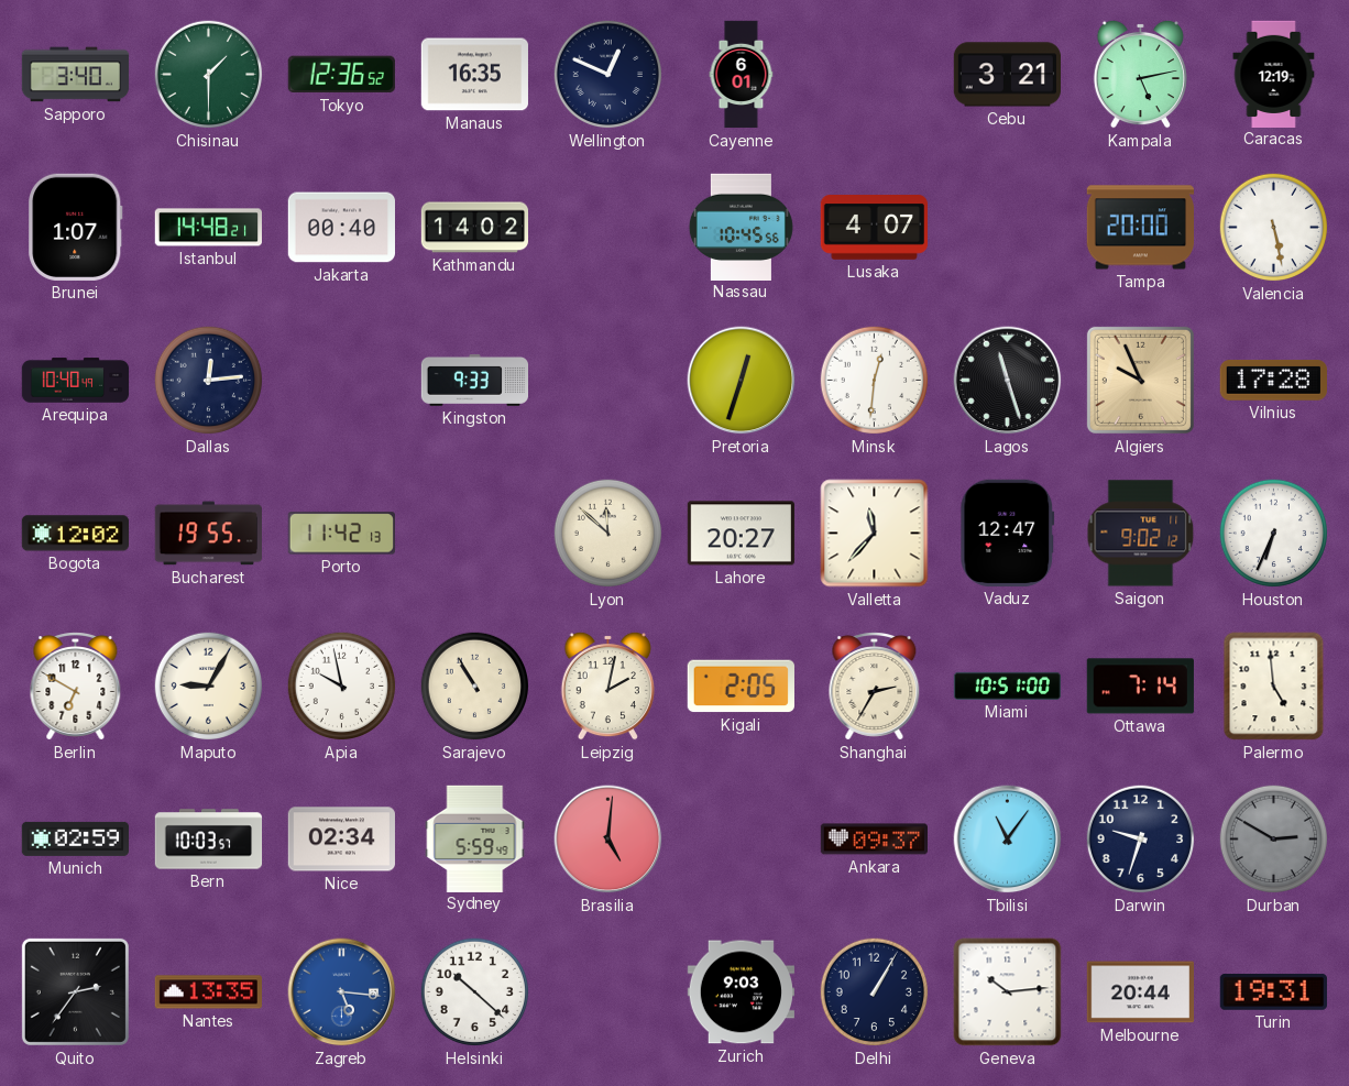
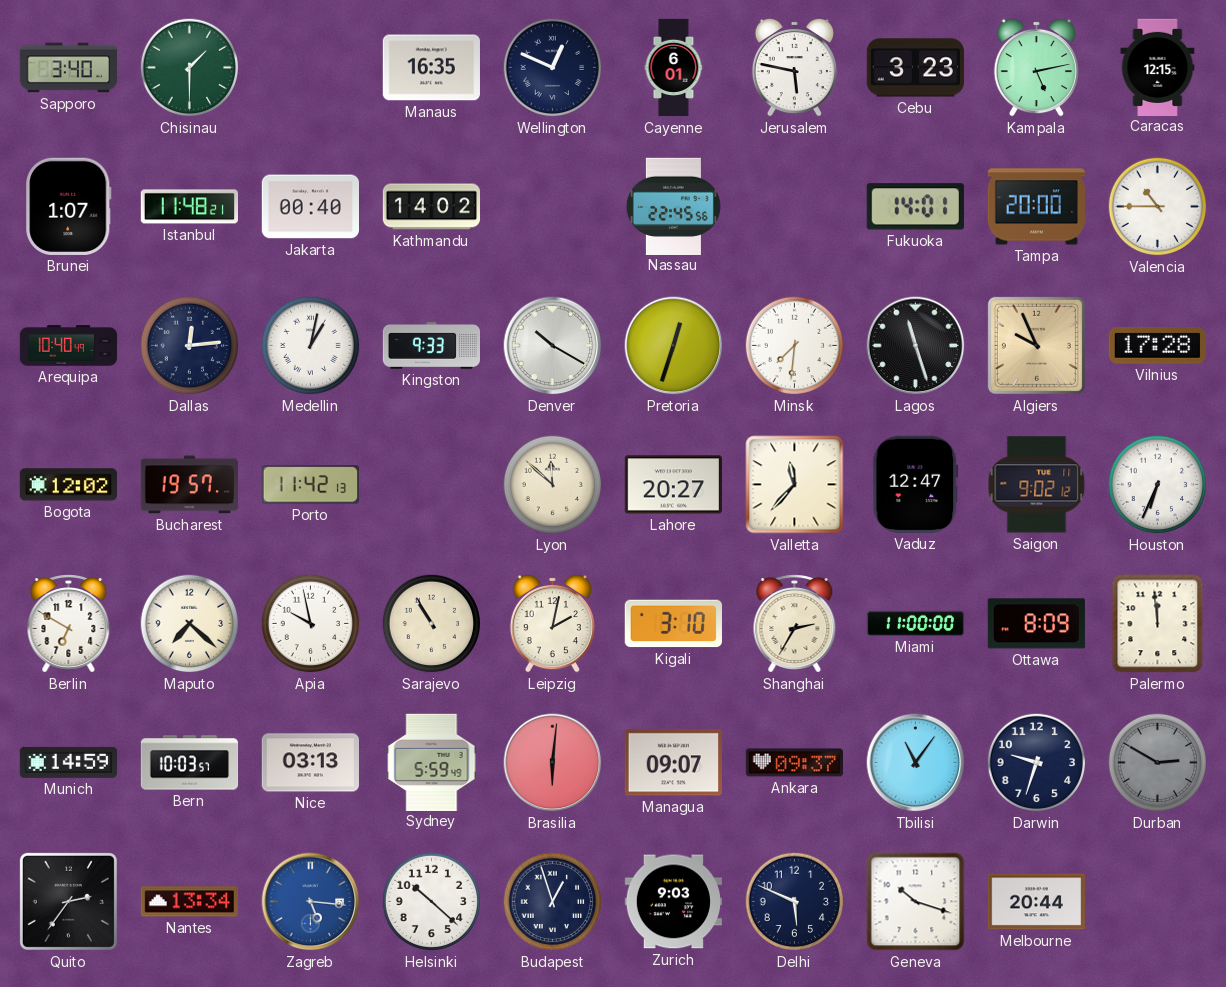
Tokyo: 12:36 -> none (341, 75)
Jerusalem: none -> 5:47 (794, 67)
Cebu: 3:21 -> 3:23 (915, 68)
Caracas: 12:19 -> 12:15 (1158, 67)
Istanbul: 14:48 -> 11:48 (189, 207)
Nassau: 10:45 -> 22:45 (673, 206)
Lusaka: 4:07 -> none (874, 228)
Fukuoka: none -> 14:01 (915, 207)
Valencia: 5:28 -> 10:45 (1158, 207)
Medellin: none -> 1:02 (311, 346)
Denver: none -> 10:20 (553, 346)
Minsk: 12:31 -> 7:31 (795, 346)
Bucharest: 19:55 -> 19:57 (189, 485)
Maputo: 9:05 -> 7:22 (190, 624)
Kigali: 2:05 -> 3:10 (673, 624)
Miami: 10:51 -> 11:00 (916, 623)
Ottawa: 7:14 -> 8:09 (1036, 624)
Palermo: 4:59 -> 11:59 (1158, 624)
Munich: 02:59 -> 14:59 (68, 762)
Nice: 02:34 -> 03:13 (310, 763)
Brasilia: 5:01 -> 6:01 (553, 763)
Managua: none -> 09:07 (673, 763)
Nantes: 13:35 -> 13:34 (189, 902)
Budapest: none -> 12:57 (553, 902)
Delhi: 1:05 -> 5:49 (795, 902)
Geneva: 10:14 -> 10:18 (916, 902)
Turin: 19:31 -> none (1273, 991)
